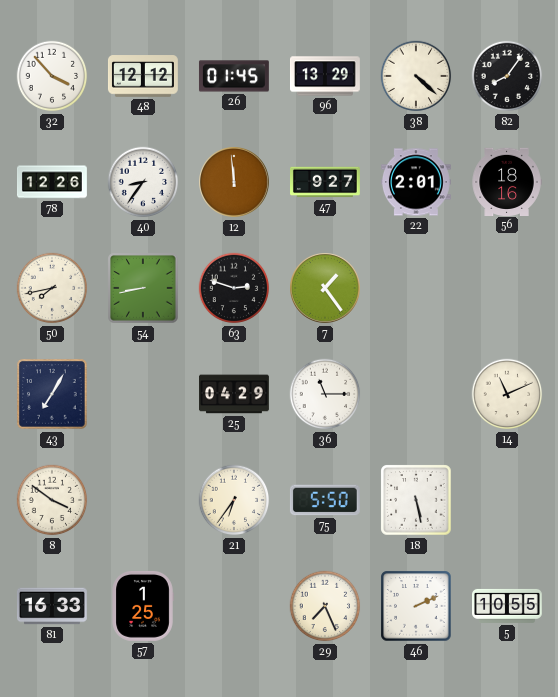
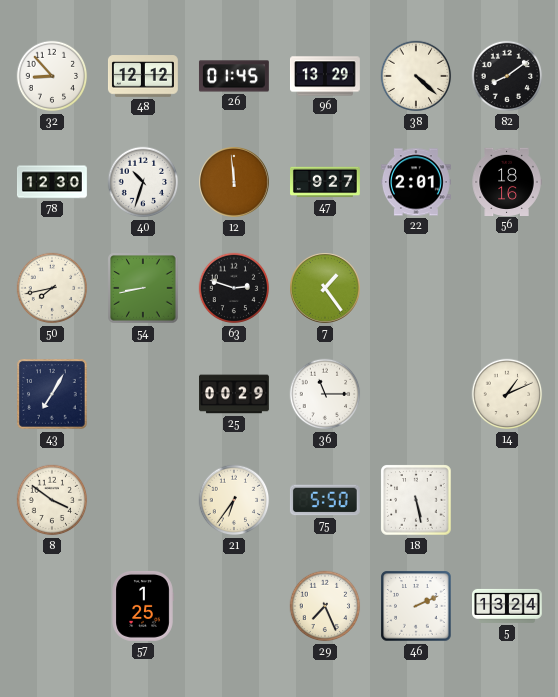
32: 3:53 -> 8:53 (52, 76)
82: 8:06 -> 8:09 (507, 76)
78: 12:26 -> 12:30 (53, 182)
40: 8:36 -> 10:33 (143, 182)
25: 04:29 -> 00:29 (235, 394)
14: 11:11 -> 1:11 (507, 394)
81: 16:33 -> none (53, 606)
5: 10:55 -> 13:24 (508, 606)
